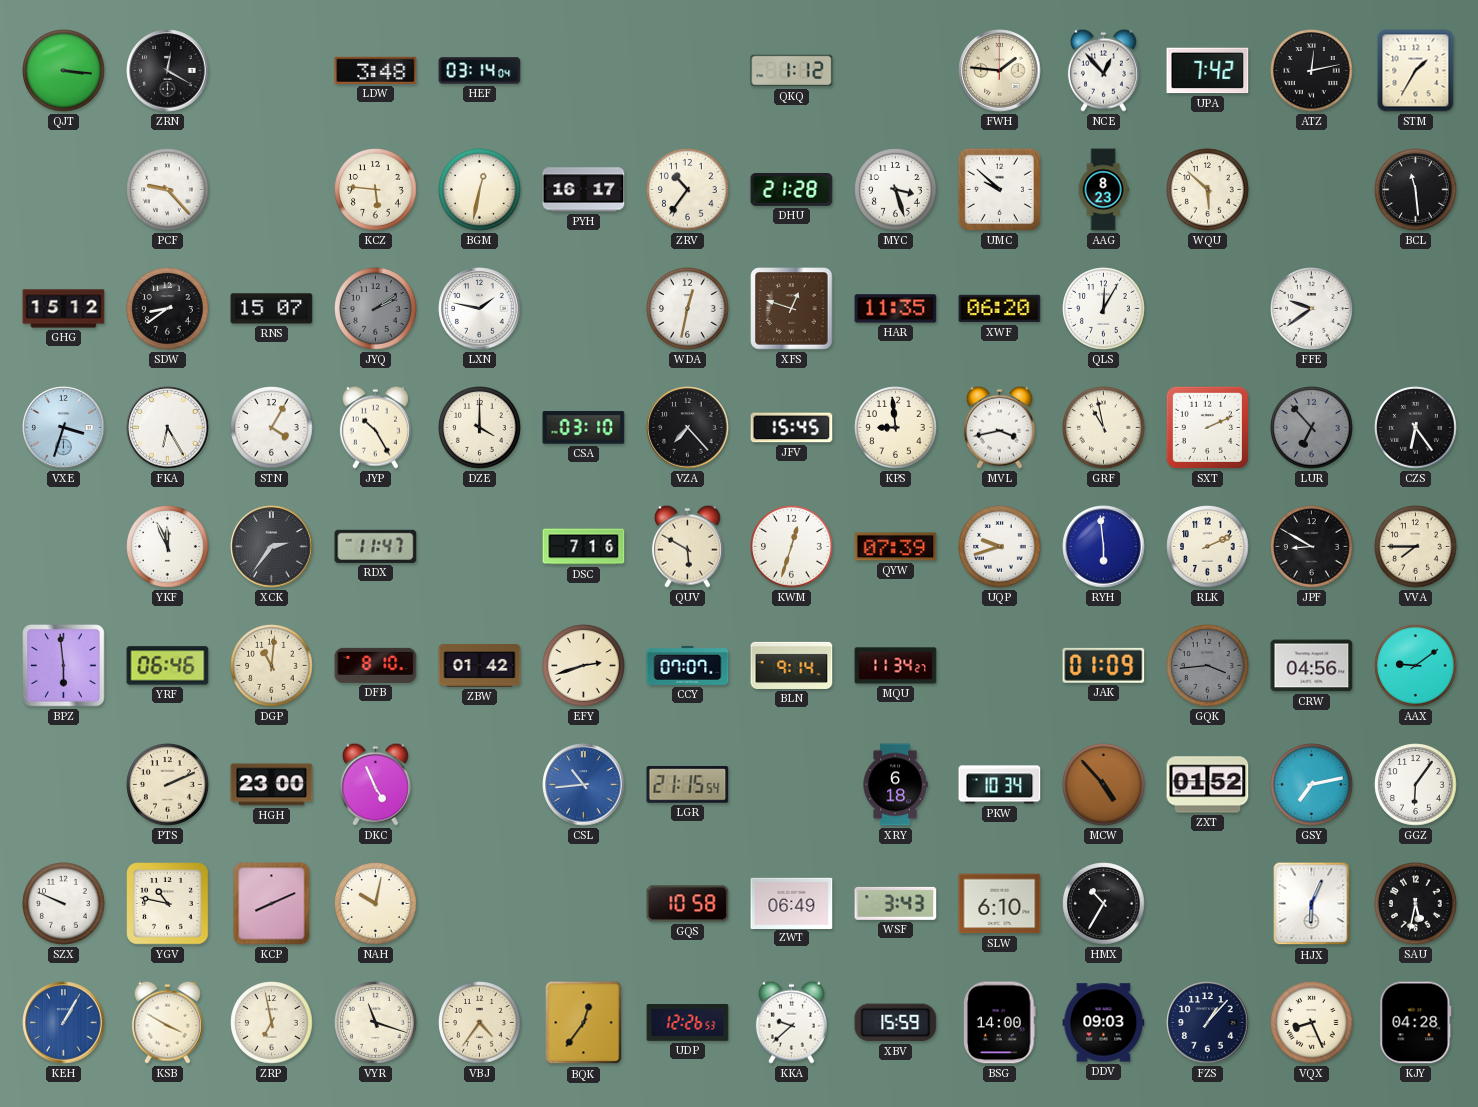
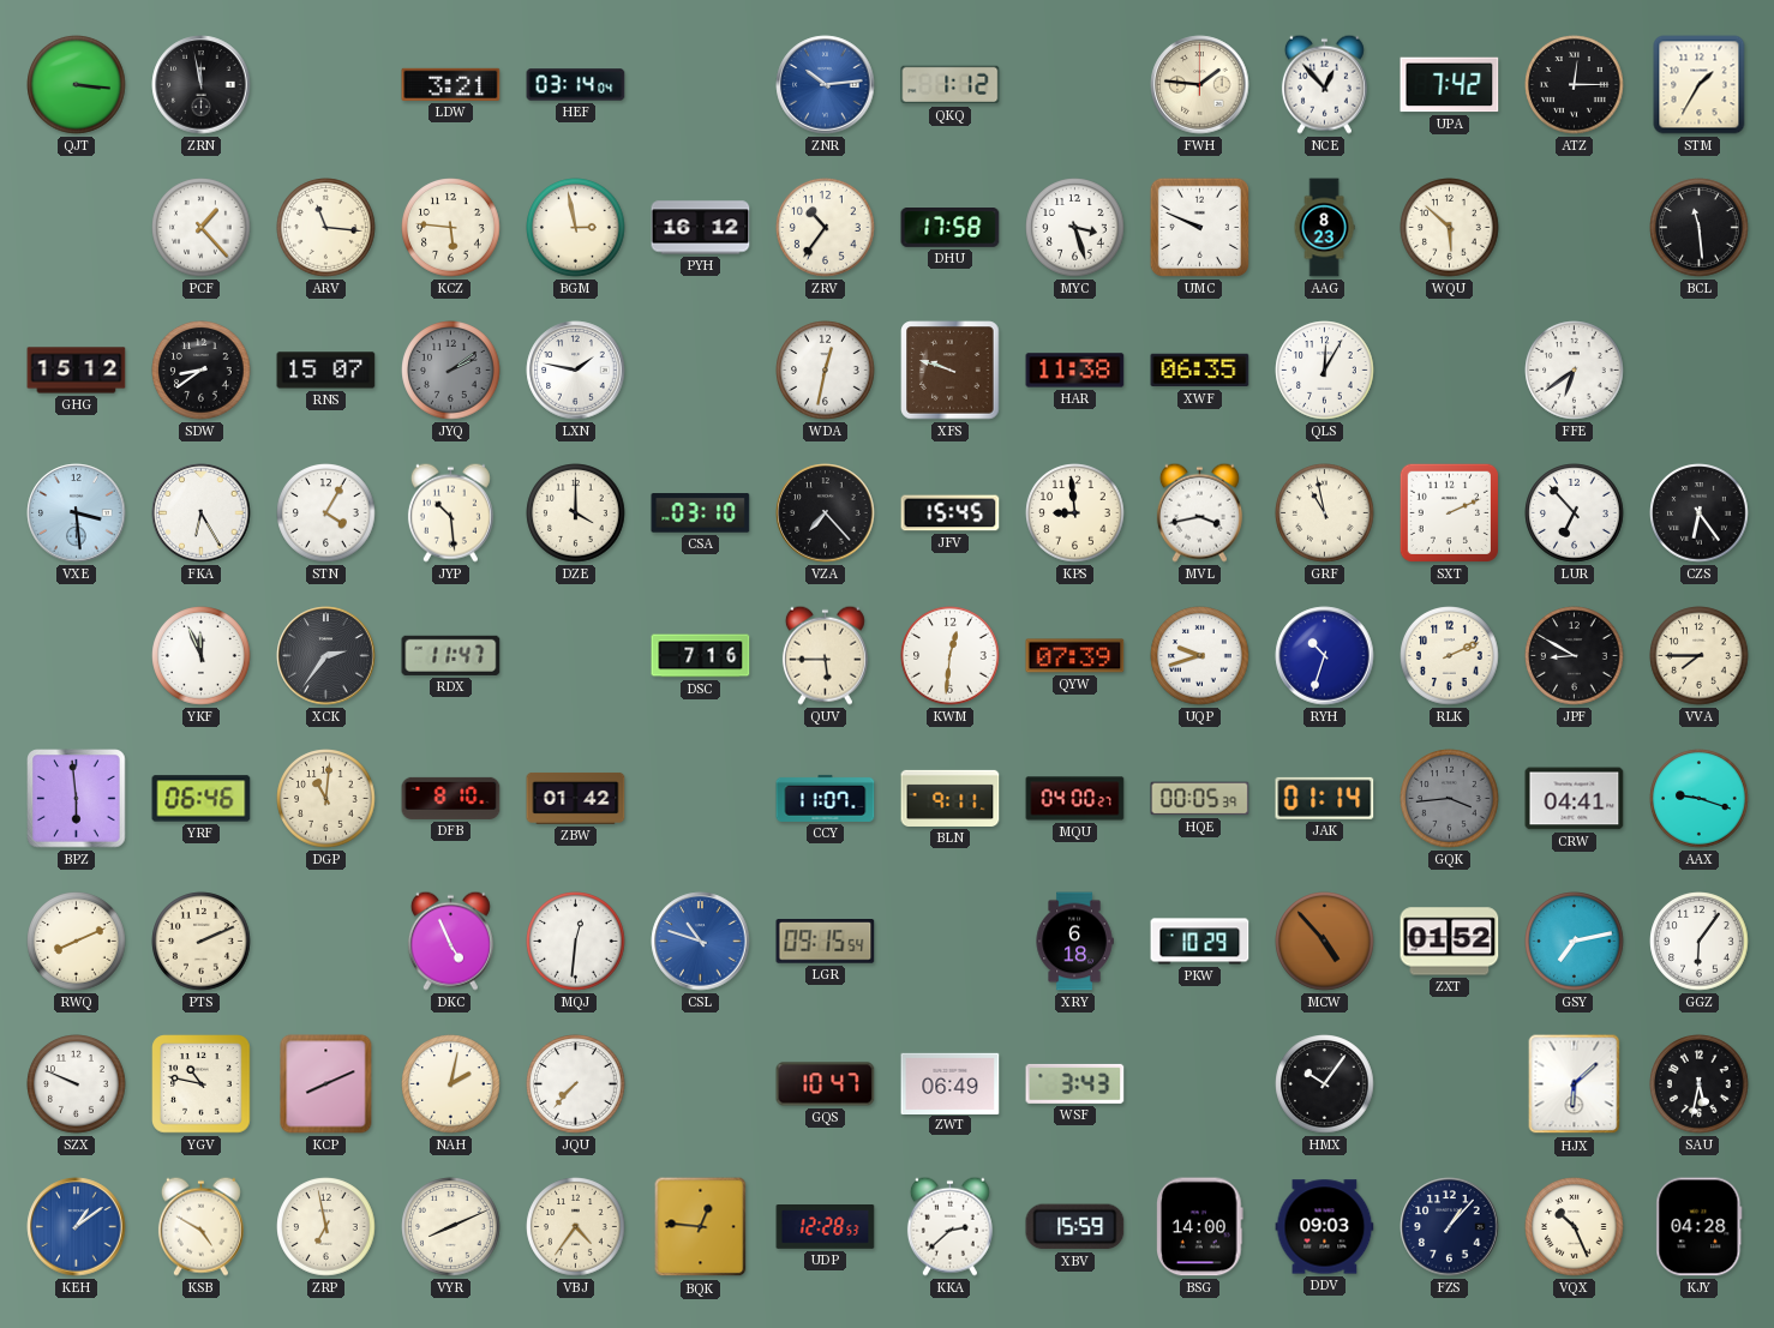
ZRN: 12:20 -> 11:58 (202, 85)
LDW: 3:48 -> 3:21 (451, 84)
ZNR: none -> 10:14 (826, 85)
ATZ: 12:13 -> 12:15 (1575, 85)
PCF: 9:23 -> 1:23 (202, 228)
ARV: none -> 11:16 (326, 228)
BGM: 12:32 -> 2:58 (576, 228)
PYH: 16:17 -> 16:12 (701, 228)
DHU: 21:28 -> 17:58 (951, 228)
UMC: 9:52 -> 9:49 (1199, 227)
XFS: 12:48 -> 9:48 (951, 371)
HAR: 11:35 -> 11:38 (1075, 371)
XWF: 06:20 -> 06:35 (1200, 371)
FFE: 9:39 -> 6:39 (1575, 371)
VXE: 3:33 -> 3:29 (77, 513)
JYP: 10:25 -> 10:29 (450, 512)
LUR dial: grey -> white (1575, 513)
QUV: 5:50 -> 5:45 (825, 655)
KWM: 12:33 -> 12:31 (951, 656)
RYH: 5:59 -> 10:33 (1325, 656)
EFY: 2:42 -> none (584, 666)
CCY: 07:07 -> 11:07 (826, 798)
BLN: 9:14 -> 9:11 (951, 798)
MQU: 11:34 -> 04:00 (1075, 799)
HQE: none -> 00:05 (1200, 799)
JAK: 01:09 -> 01:14 (1325, 798)
CRW: 04:56 -> 04:41 (1575, 799)
AAX: 9:09 -> 9:18 (1700, 799)
RWQ: none -> 8:11 (77, 942)
HGH: 23:00 -> none (272, 785)
MQJ: none -> 12:31 (576, 942)
CSL: 10:44 -> 10:48 (701, 942)
LGR: 21:15 -> 09:15 (826, 942)
PKW: 10:34 -> 10:29 (1200, 942)
NAH: 10:02 -> 2:02 (451, 1084)
JQU: none -> 7:37 (576, 1084)
GQS: 10:58 -> 10:47 (826, 1084)
SLW: 6:10 -> none (1000, 904)
HMX: 10:35 -> 10:06 (1325, 1084)
HJX: 6:04 -> 6:08 (1575, 1084)
KEH: 1:05 -> 1:09 (77, 1227)
KSB: 3:50 -> 4:50 (200, 1226)
VYR: 11:18 -> 8:11 (451, 1227)
BQK: 12:36 -> 12:46 (701, 1227)
UDP: 12:26 -> 12:28 (826, 1227)
KKA: 9:38 -> 2:38 (949, 1226)
VQX: 8:26 -> 10:26 (1575, 1227)
